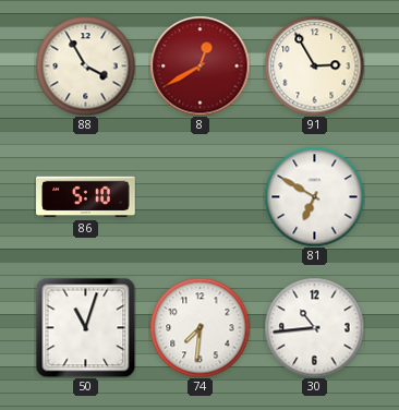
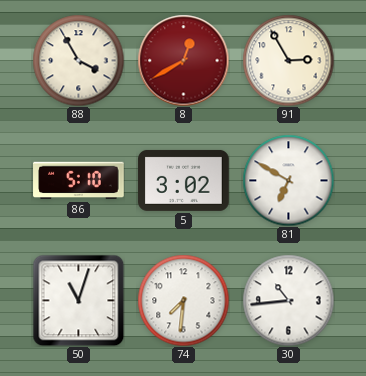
5: none -> 3:02 (184, 180)
